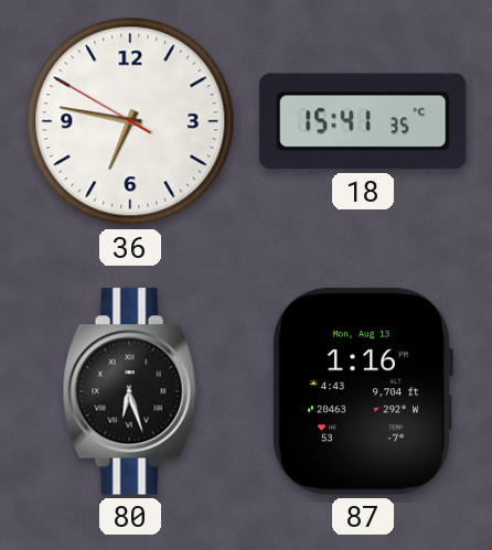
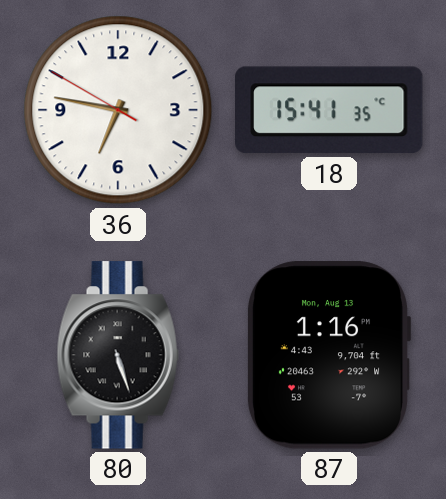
80: 6:27 -> 5:27 (118, 355)
